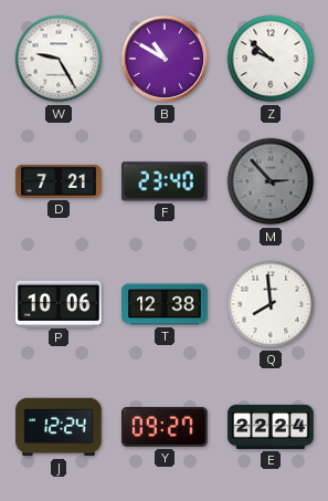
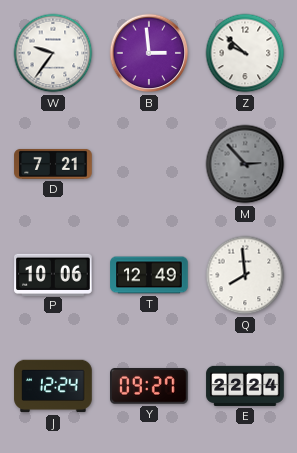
W: 9:25 -> 9:36 (53, 53)
B: 10:50 -> 2:59 (149, 53)
F: 23:40 -> none (166, 181)
T: 12:38 -> 12:49 (149, 275)
